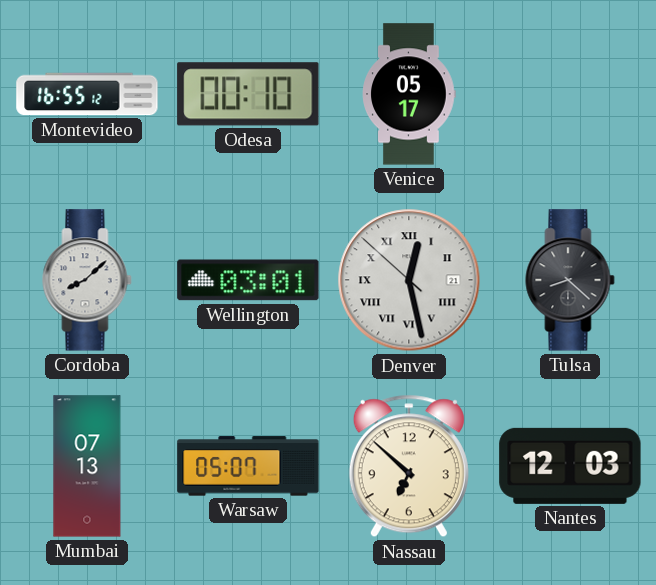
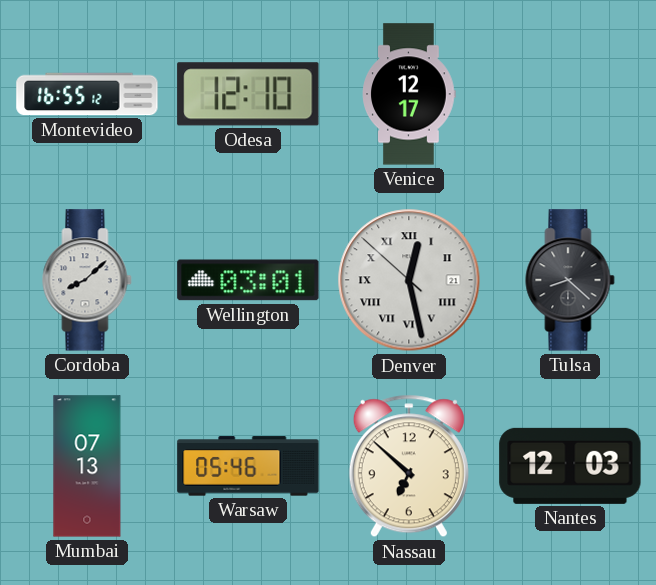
Odesa: 00:10 -> 12:10 (248, 94)
Venice: 05:17 -> 12:17 (409, 94)
Warsaw: 05:07 -> 05:46 (248, 466)
